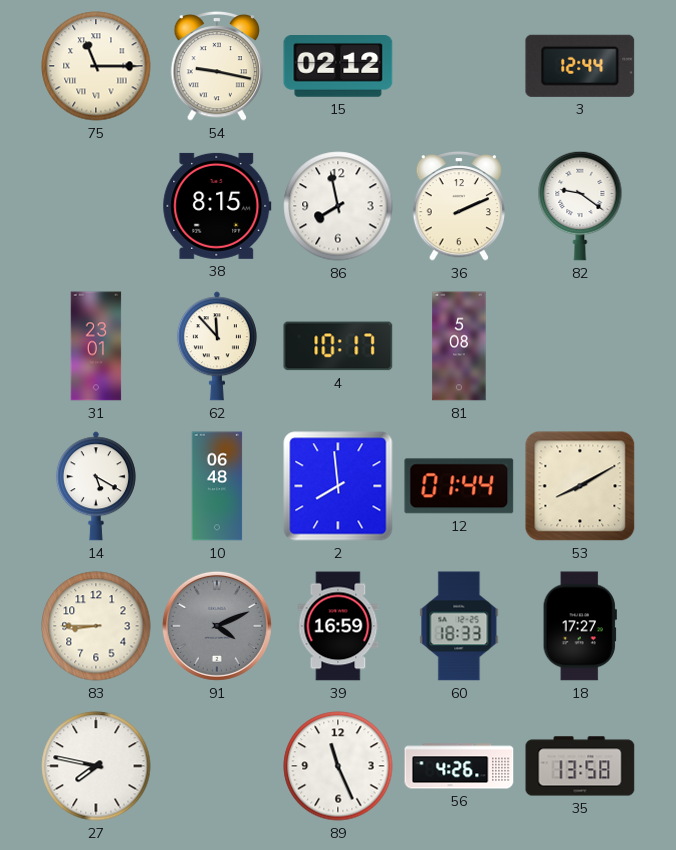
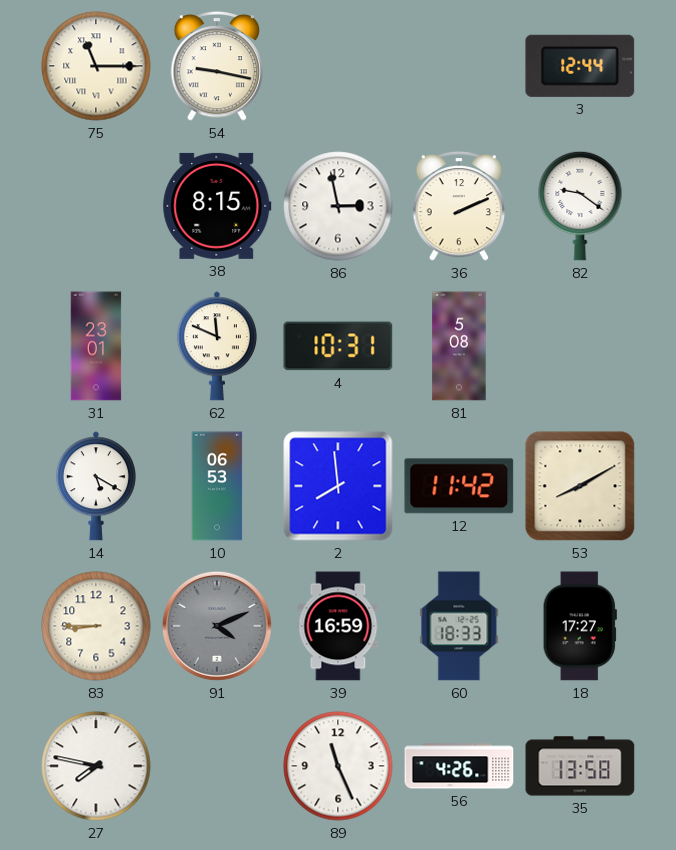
15: 02:12 -> none (338, 67)
86: 7:58 -> 2:58 (338, 206)
62: 11:53 -> 11:49 (217, 346)
4: 10:17 -> 10:31 (338, 346)
10: 06:48 -> 06:53 (217, 486)
12: 01:44 -> 11:42 (459, 486)
